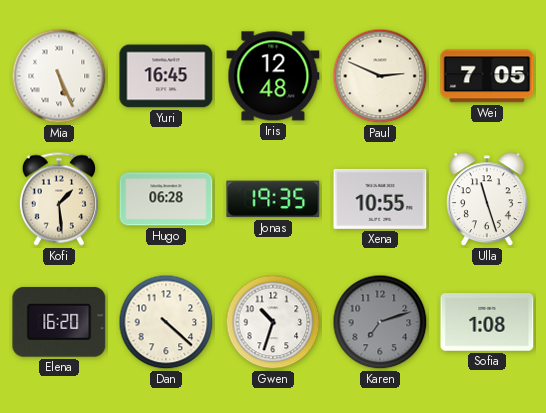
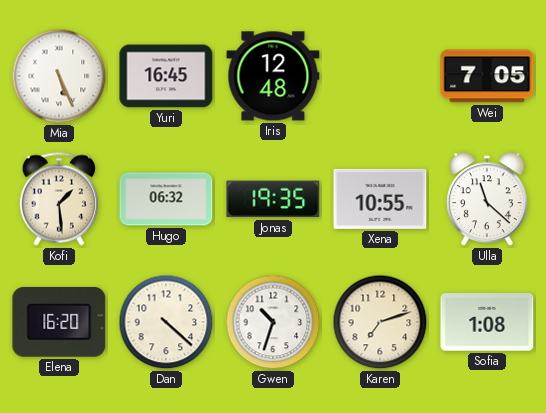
Paul: 2:49 -> none (380, 76)
Hugo: 06:28 -> 06:32 (166, 199)
Ulla: 11:27 -> 11:22 (487, 200)
Karen dial: grey -> cream (380, 322)
